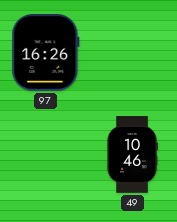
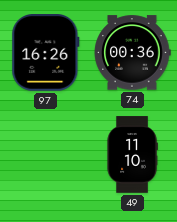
74: none -> 00:36 (132, 53)
49: 10:46 -> 11:10 (132, 155)
